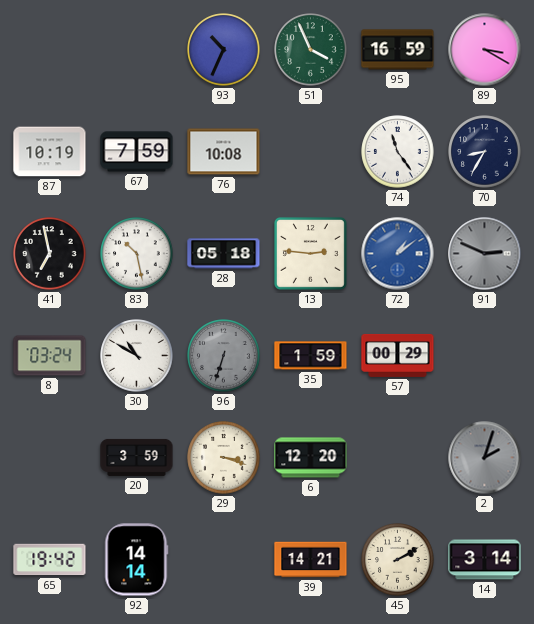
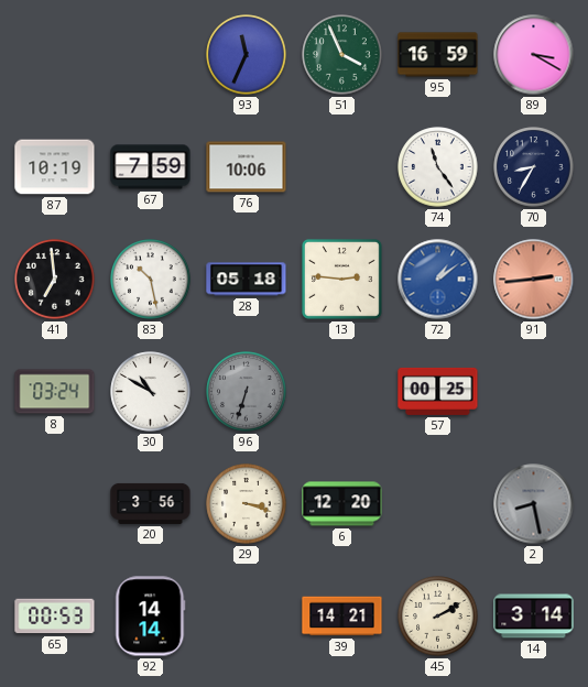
93: 10:34 -> 11:34 (247, 55)
76: 10:08 -> 10:06 (247, 167)
41: 6:58 -> 6:59 (55, 280)
91: 2:49 -> 2:44 (534, 280)
91 dial: grey -> salmon (534, 280)
35: 1:59 -> none (311, 356)
57: 00:29 -> 00:25 (438, 391)
20: 3:59 -> 3:56 (151, 503)
2: 2:03 -> 8:28 (534, 504)
65: 19:42 -> 00:53 (55, 617)
